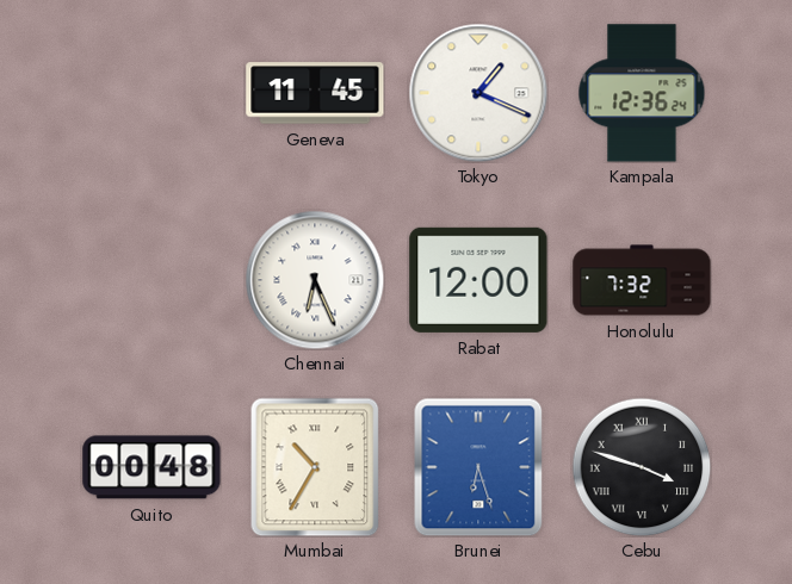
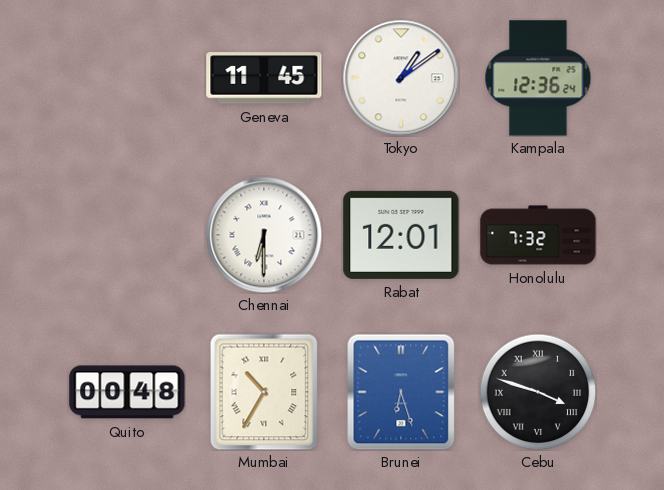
Tokyo: 1:19 -> 1:09 (401, 78)
Chennai: 6:26 -> 6:30 (264, 235)
Rabat: 12:00 -> 12:01 (401, 235)
